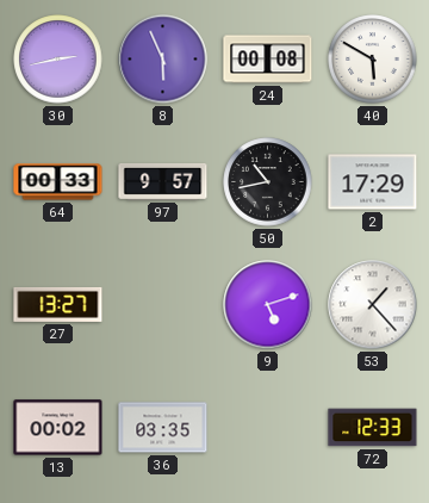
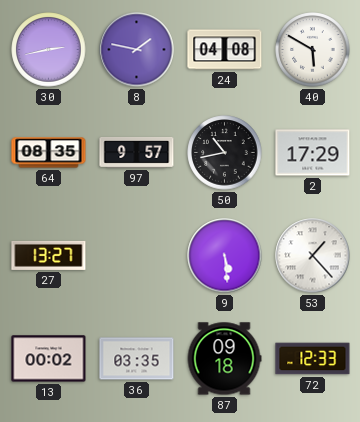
8: 5:56 -> 1:47 (137, 50)
24: 00:08 -> 04:08 (225, 50)
64: 00:33 -> 08:35 (49, 153)
9: 5:12 -> 5:29 (225, 256)
87: none -> 09:18 (224, 359)
